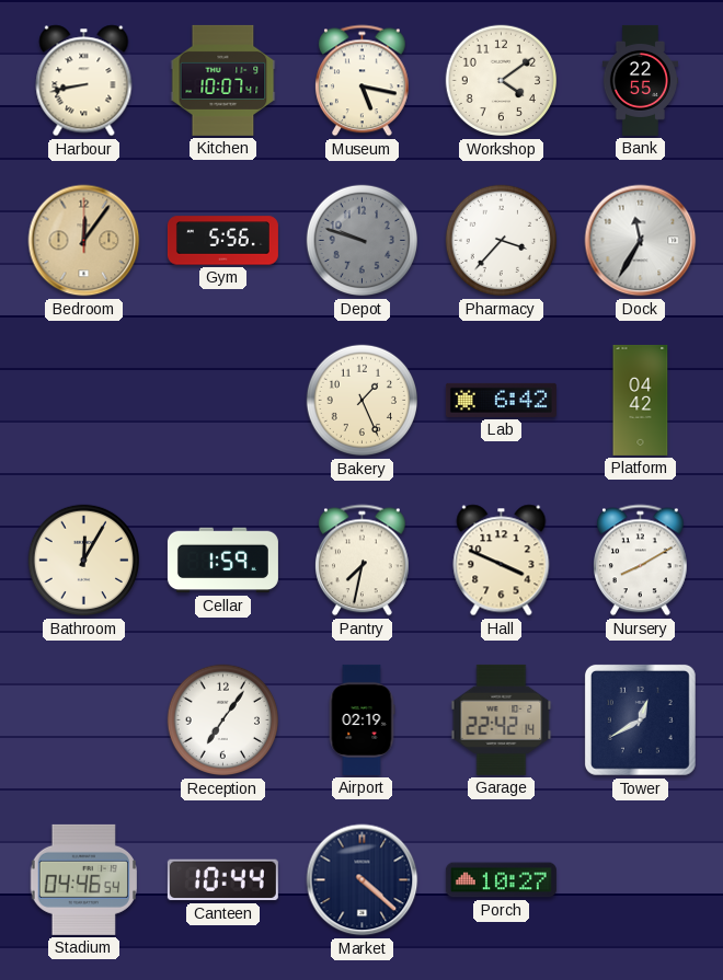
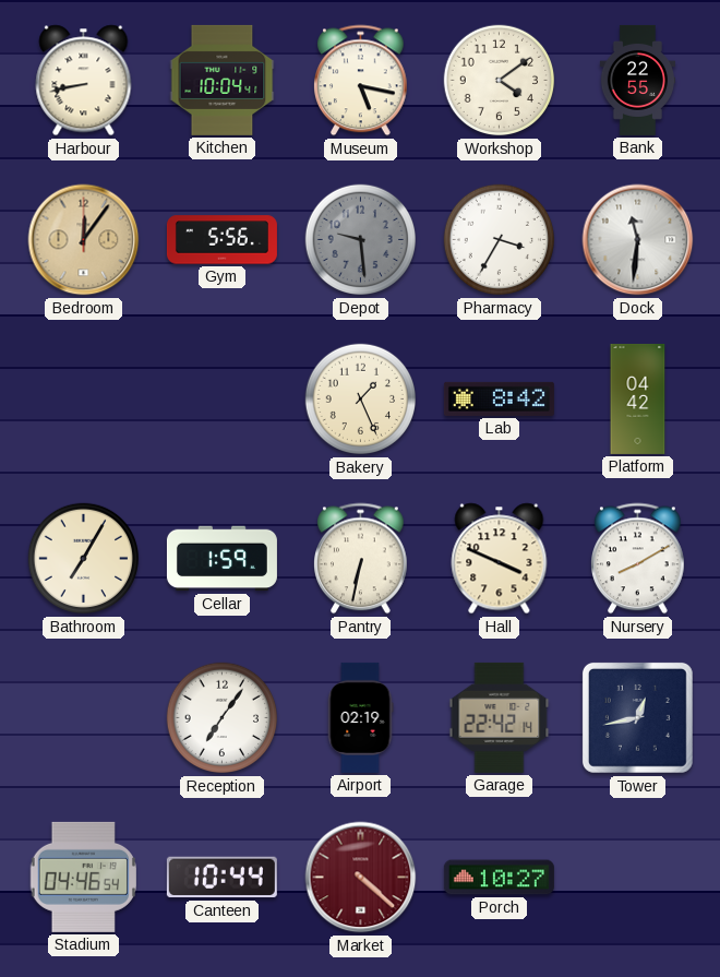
Kitchen: 10:07 -> 10:04 (223, 80)
Depot: 9:48 -> 9:29 (361, 240)
Pharmacy: 3:37 -> 3:35 (500, 240)
Dock: 11:35 -> 11:31 (638, 240)
Lab: 6:42 -> 8:42 (499, 398)
Bathroom: 12:05 -> 7:05 (84, 559)
Pantry: 7:32 -> 6:32 (361, 559)
Tower: 12:40 -> 12:43 (637, 717)
Market dial: navy -> burgundy (361, 878)
